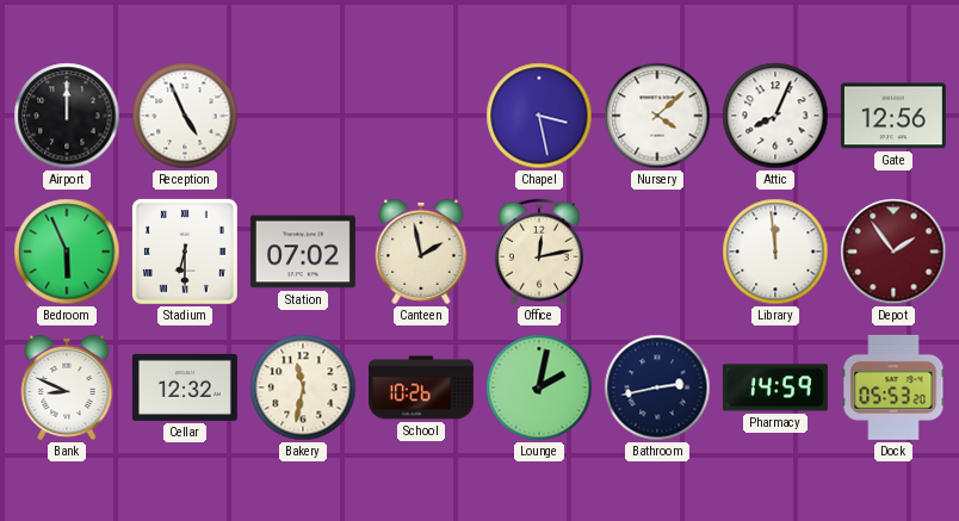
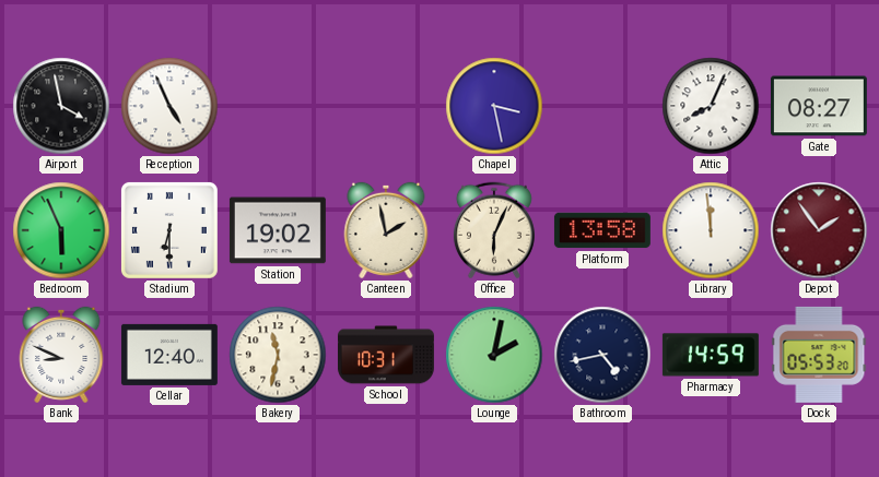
Airport: 12:00 -> 3:58 (61, 106)
Nursery: 4:08 -> none (657, 116)
Gate: 12:56 -> 08:27 (819, 106)
Station: 07:02 -> 19:02 (278, 230)
Office: 12:13 -> 6:04 (494, 230)
Platform: none -> 13:58 (602, 230)
Cellar: 12:32 -> 12:40 (169, 355)
School: 10:26 -> 10:31 (386, 355)
Bathroom: 2:43 -> 4:43 (602, 355)
